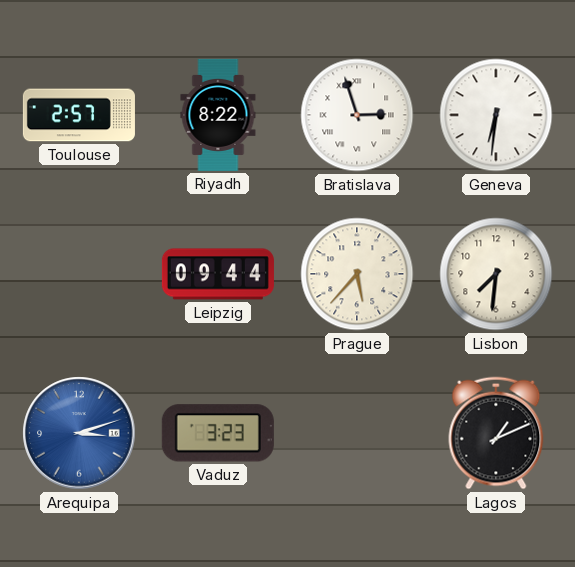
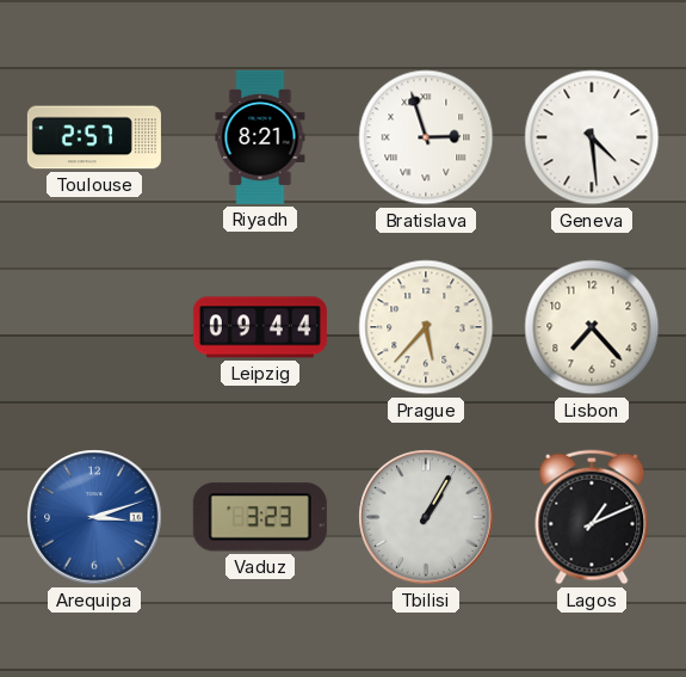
Riyadh: 8:22 -> 8:21 (260, 137)
Geneva: 6:31 -> 4:29 (592, 137)
Lisbon: 7:31 -> 7:23 (592, 327)
Tbilisi: none -> 1:05 (426, 517)
